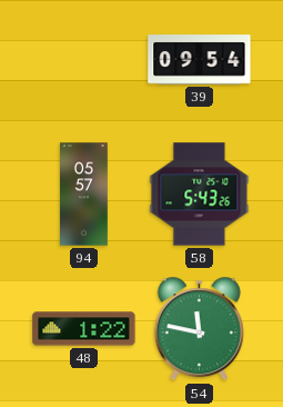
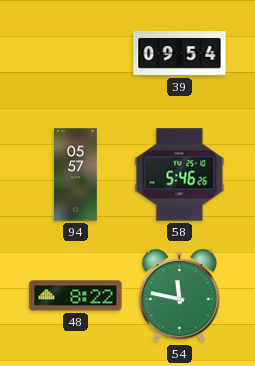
58: 5:43 -> 5:46 (180, 175)
48: 1:22 -> 8:22 (76, 296)
